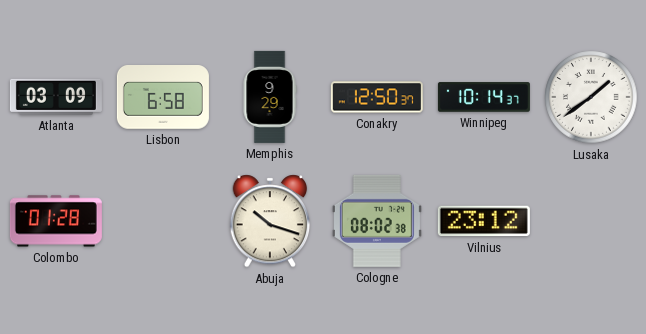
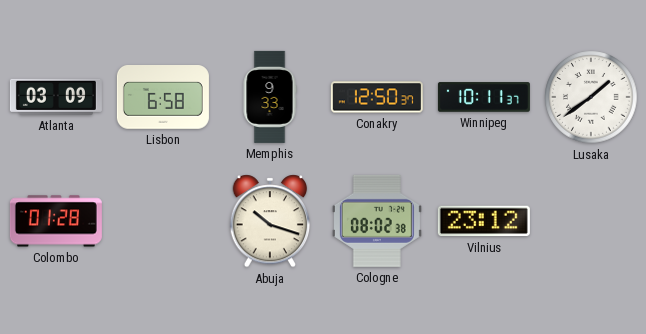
Memphis: 9:29 -> 9:33 (270, 97)
Winnipeg: 10:14 -> 10:11 (484, 97)
